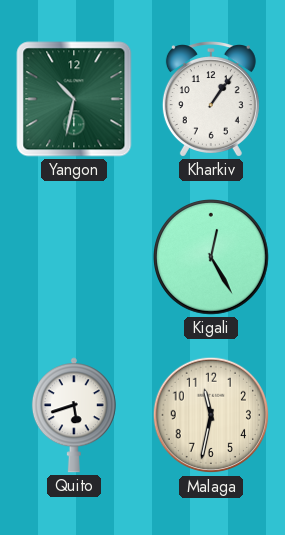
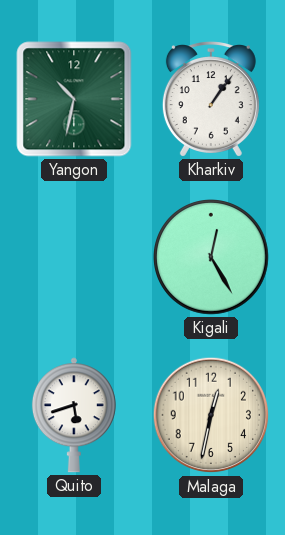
Malaga: 11:32 -> 12:32 (211, 415)
